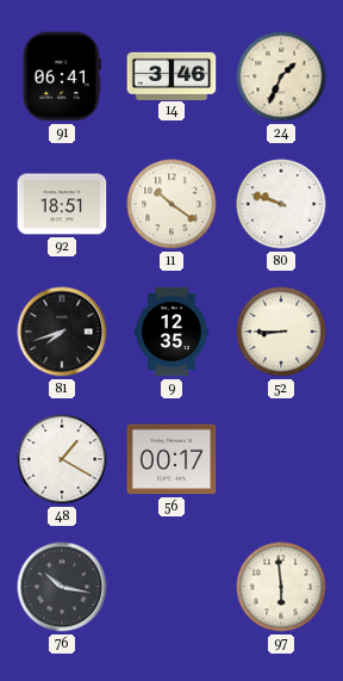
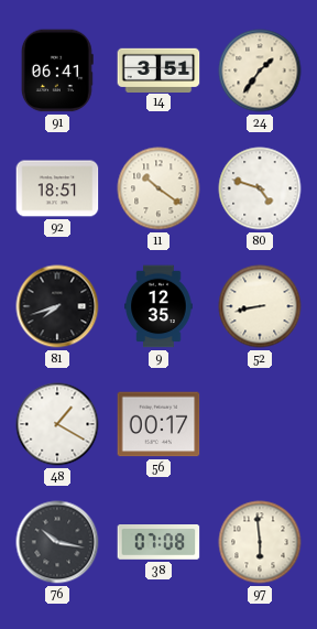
14: 3:46 -> 3:51 (158, 69)
24: 1:34 -> 1:36 (260, 71)
80: 9:48 -> 4:48 (260, 188)
52: 8:45 -> 8:43 (260, 306)
38: none -> 07:08 (158, 543)
